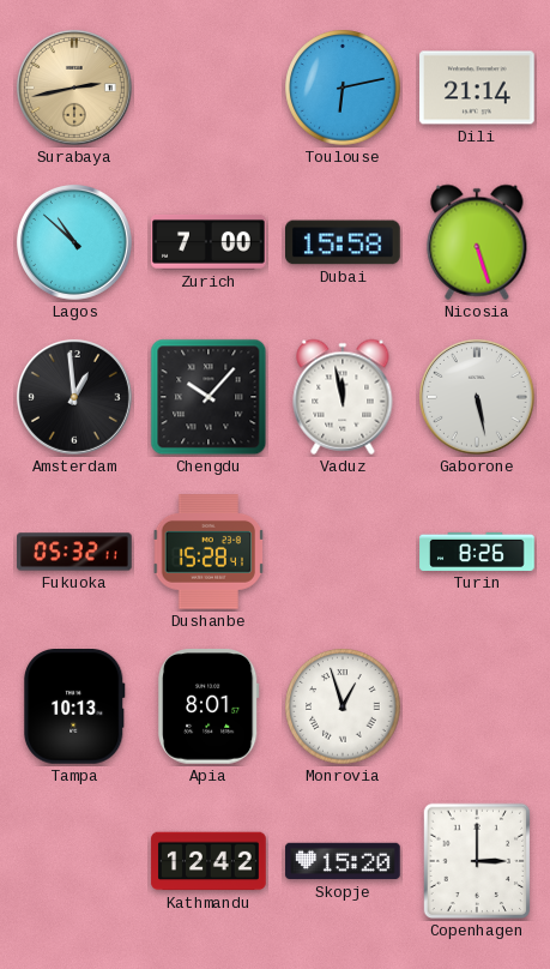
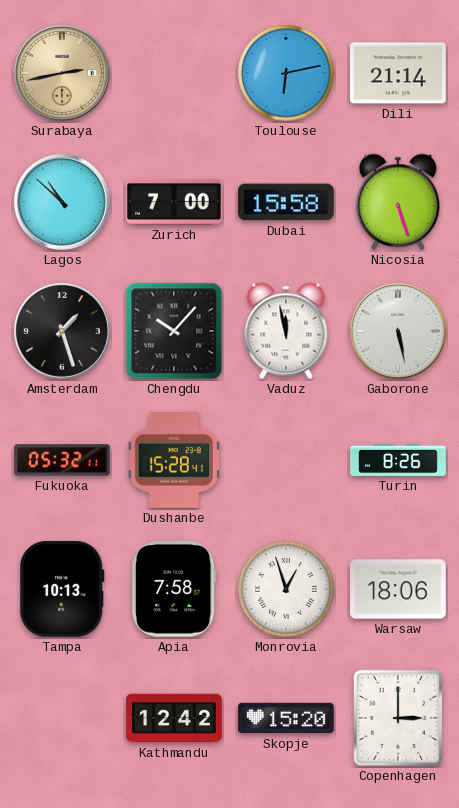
Amsterdam: 12:59 -> 1:27 (62, 331)
Apia: 8:01 -> 7:58 (174, 590)
Warsaw: none -> 18:06 (398, 589)
